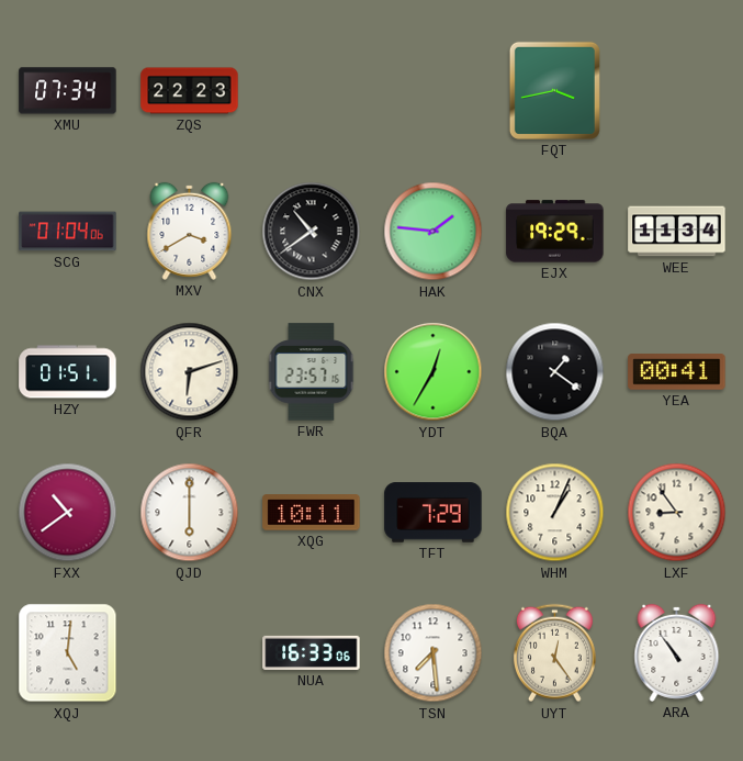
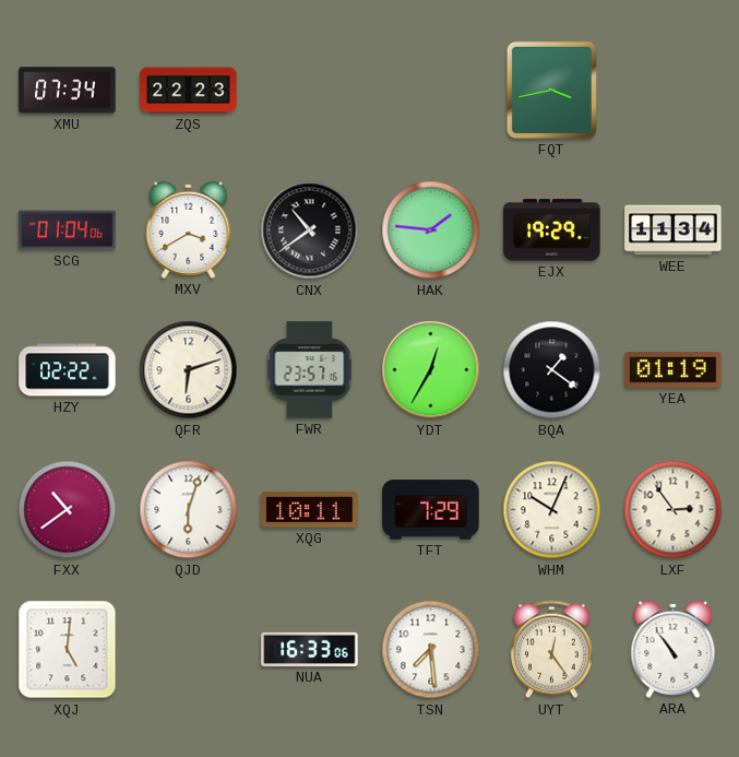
HZY: 01:51 -> 02:22 (68, 370)
YEA: 00:41 -> 01:19 (674, 370)
QJD: 6:00 -> 6:03 (189, 510)
WHM: 1:04 -> 10:04 (552, 510)
LXF: 8:54 -> 2:54 (674, 510)
